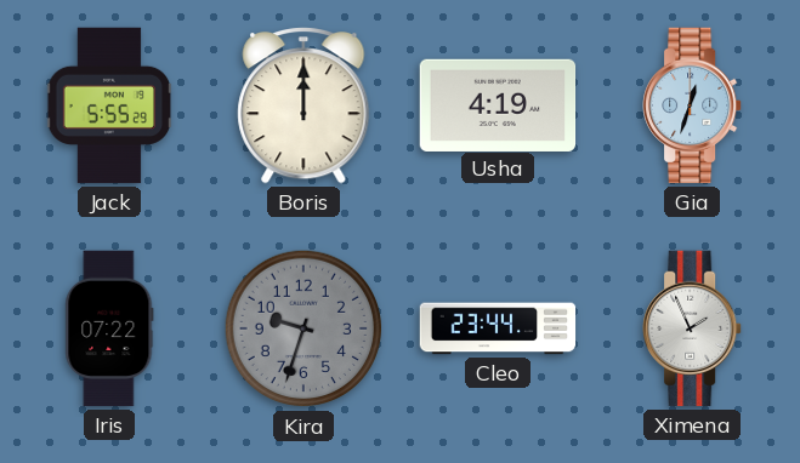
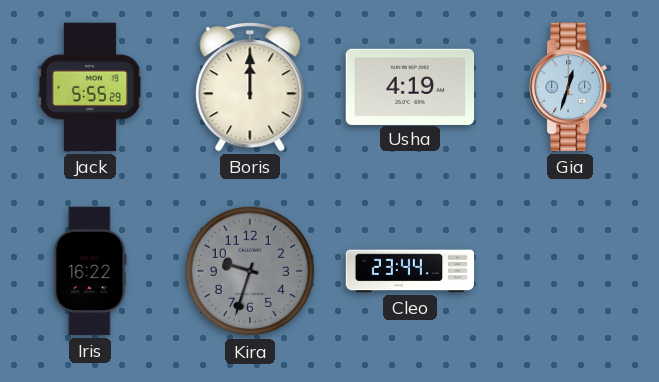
Iris: 07:22 -> 16:22 (90, 271)
Ximena: 1:56 -> none (692, 328)
